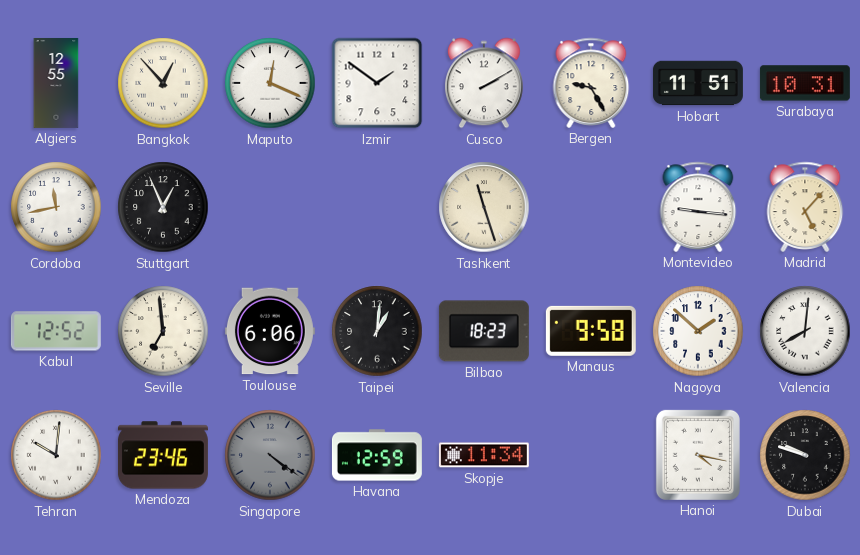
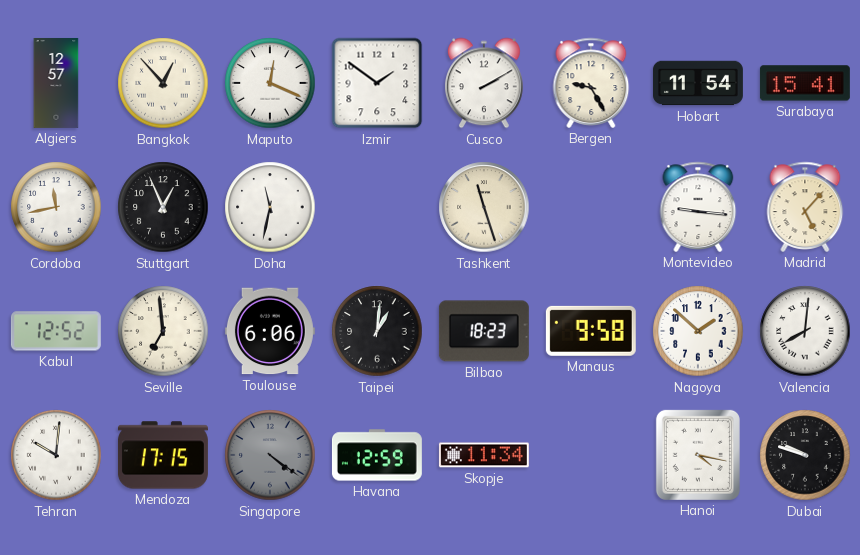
Algiers: 12:55 -> 12:57 (56, 83)
Hobart: 11:51 -> 11:54 (698, 83)
Surabaya: 10:31 -> 15:41 (805, 83)
Doha: none -> 11:32 (270, 207)
Mendoza: 23:46 -> 17:15 (163, 455)
